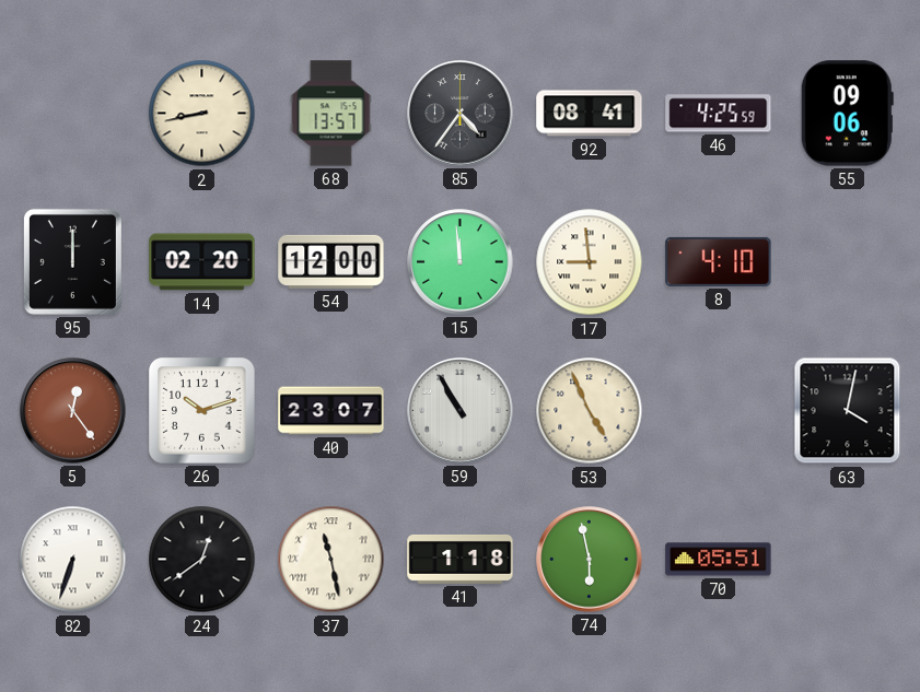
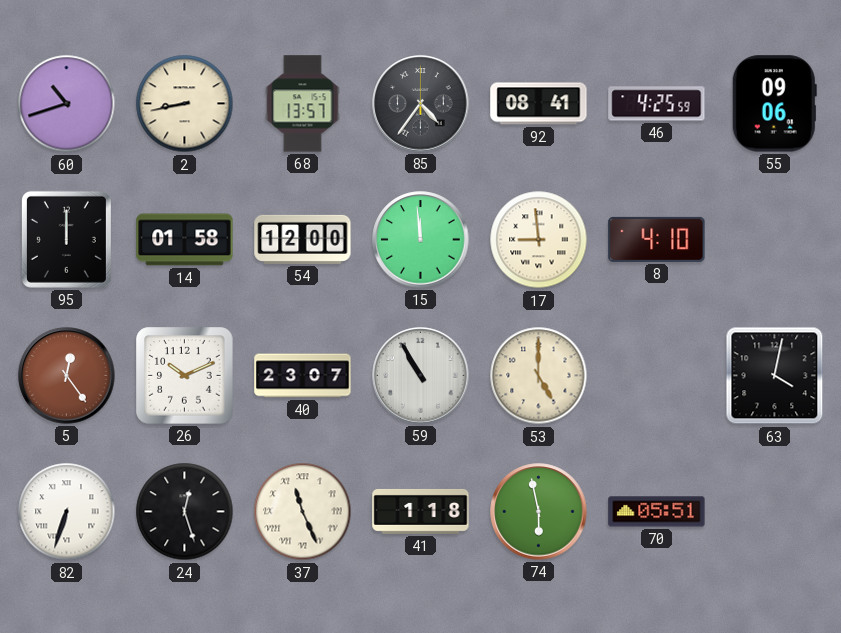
60: none -> 10:42 (67, 104)
14: 02:20 -> 01:58 (185, 240)
26: 10:12 -> 10:11 (185, 376)
53: 4:56 -> 5:00 (539, 376)
24: 12:39 -> 12:27 (185, 512)
37: 11:28 -> 11:26 (303, 512)
